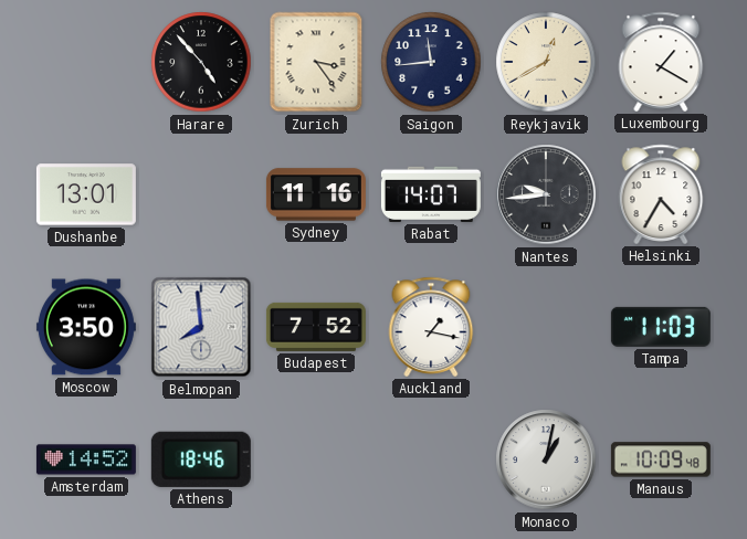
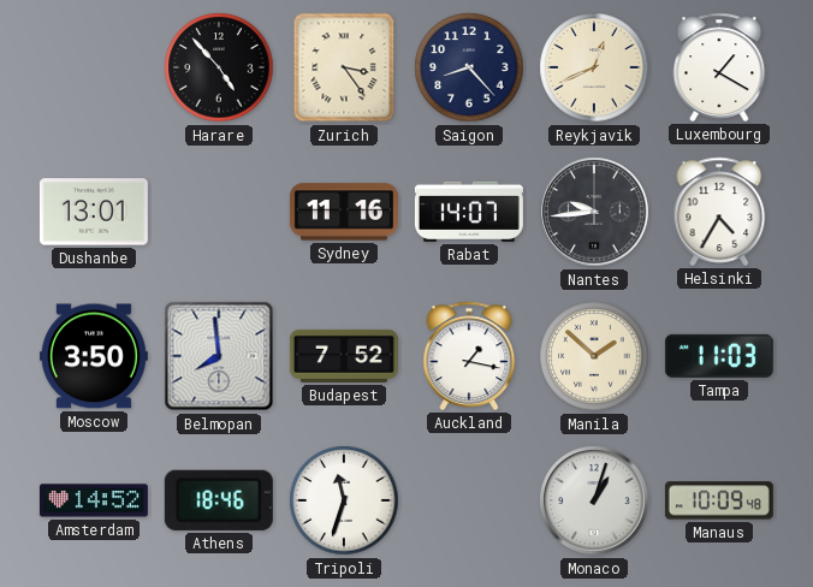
Saigon: 11:44 -> 8:23 (469, 67)
Reykjavik: 12:40 -> 12:41 (594, 67)
Manila: none -> 1:52 (594, 356)
Tripoli: none -> 11:33 (344, 500)
Monaco: 1:02 -> 1:03 (594, 500)
